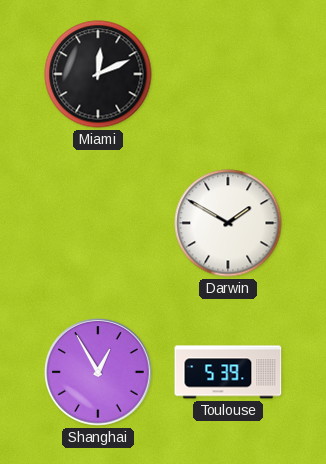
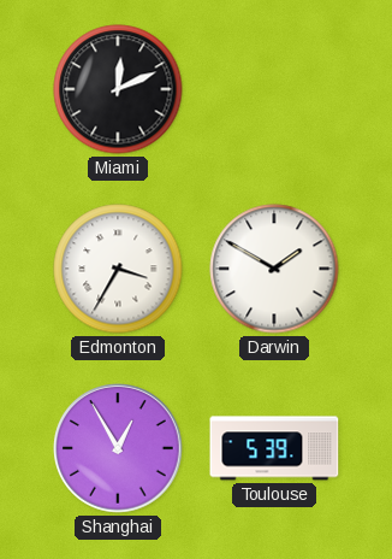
Edmonton: none -> 3:35 (118, 269)
